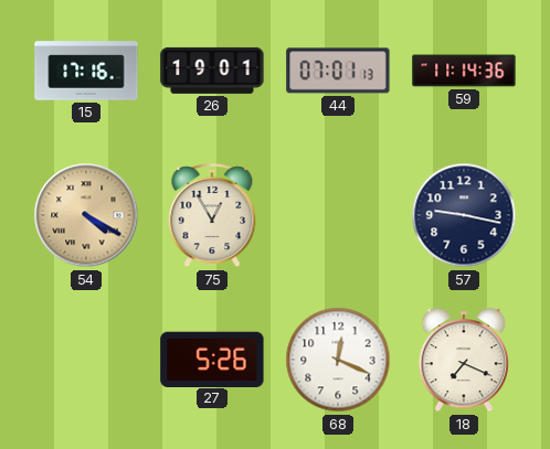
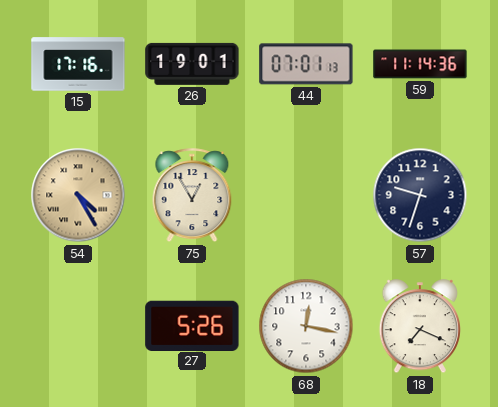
54: 4:20 -> 4:25 (78, 195)
57: 9:17 -> 9:33 (420, 195)
68: 12:19 -> 12:17 (306, 326)
